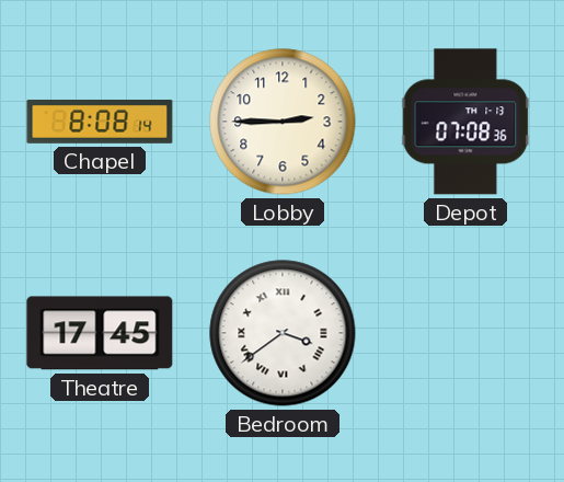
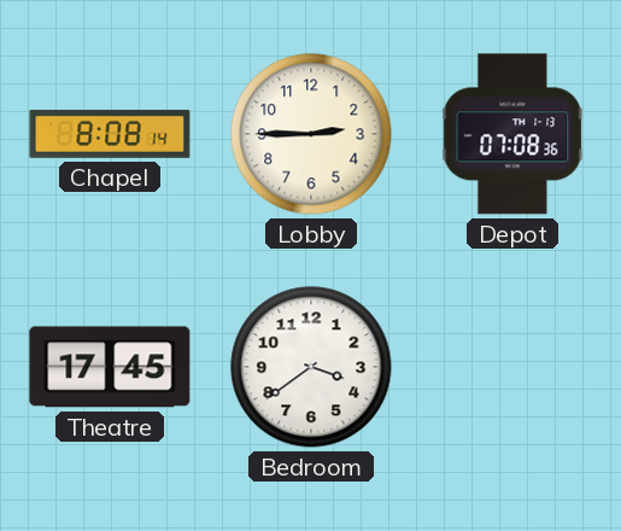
Bedroom numerals: Roman -> Arabic (311, 367)
